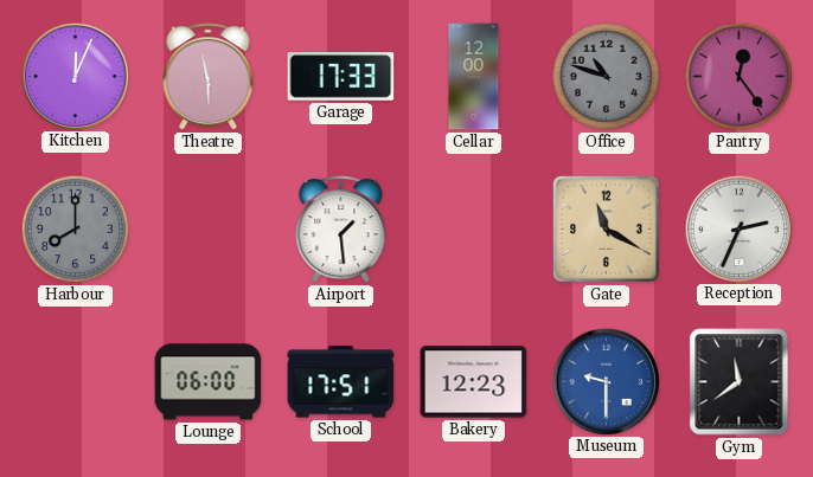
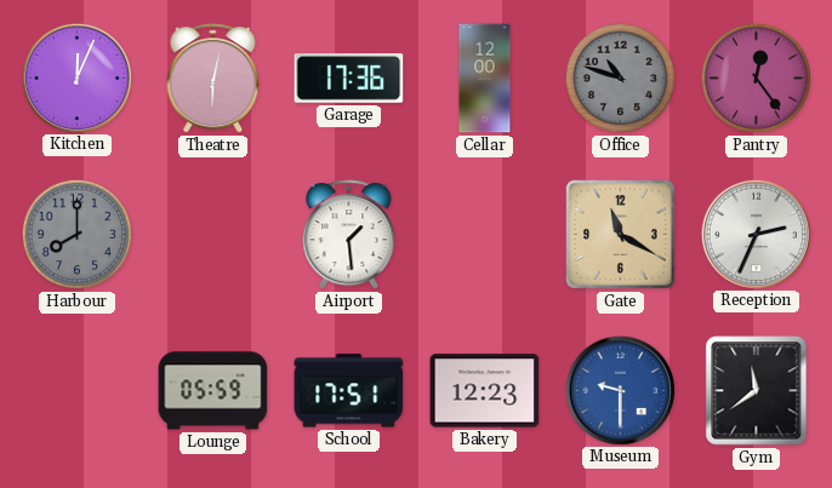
Theatre: 5:58 -> 6:02 (213, 79)
Garage: 17:33 -> 17:36 (349, 79)
Lounge: 06:00 -> 05:59 (213, 391)
